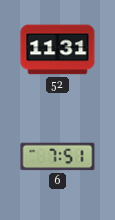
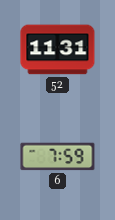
6: 7:51 -> 7:59 (58, 157)
